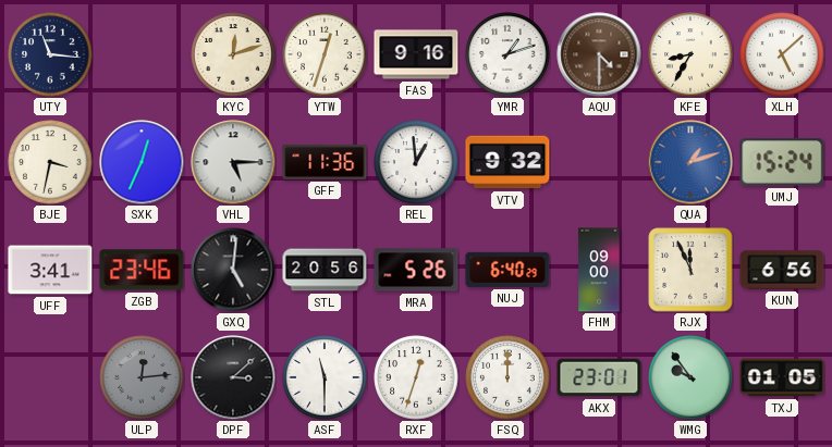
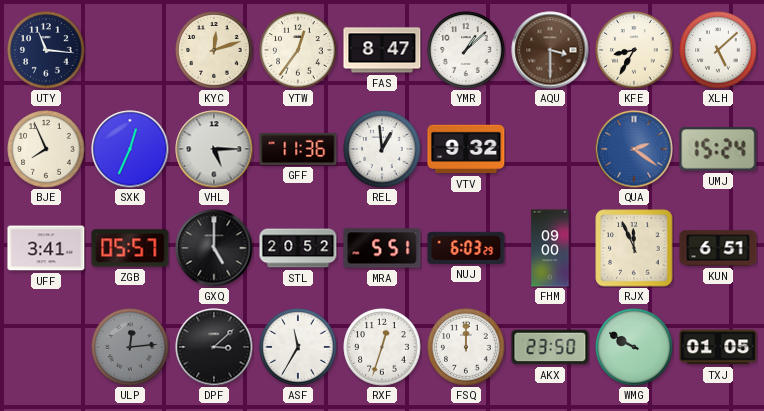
YTW: 12:33 -> 12:36 (298, 50)
FAS: 9:16 -> 8:47 (382, 50)
YMR: 1:12 -> 1:08 (466, 50)
AQU: 4:30 -> 3:30 (550, 50)
BJE: 3:32 -> 7:56 (46, 149)
QUA: 1:12 -> 2:21 (634, 149)
ZGB: 23:46 -> 05:57 (130, 248)
GXQ: 5:01 -> 5:00 (214, 248)
STL: 20:56 -> 20:52 (298, 248)
MRA: 5:26 -> 5:51 (382, 248)
NUJ: 6:40 -> 6:03 (466, 248)
KUN: 6:56 -> 6:51 (718, 248)
ASF: 11:30 -> 11:35 (298, 347)
AKX: 23:01 -> 23:50 (550, 347)
WMG: 9:54 -> 9:50 (634, 347)
